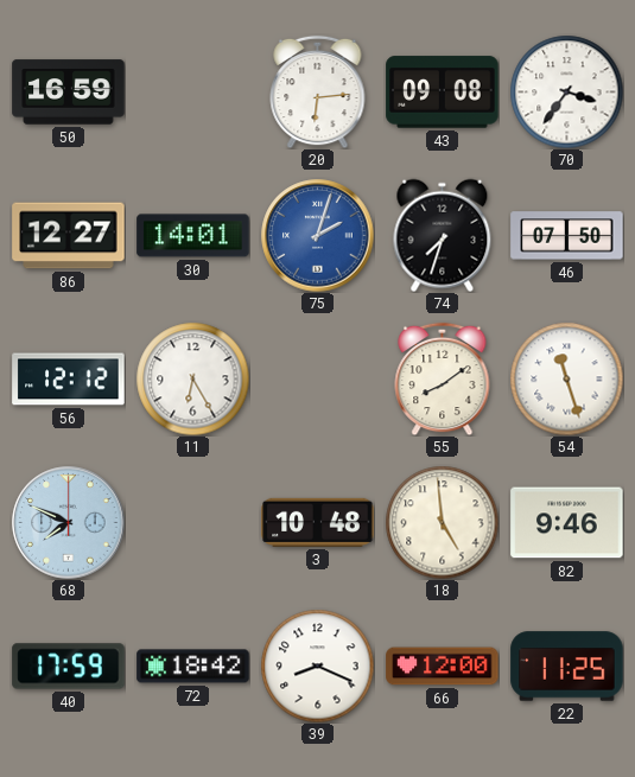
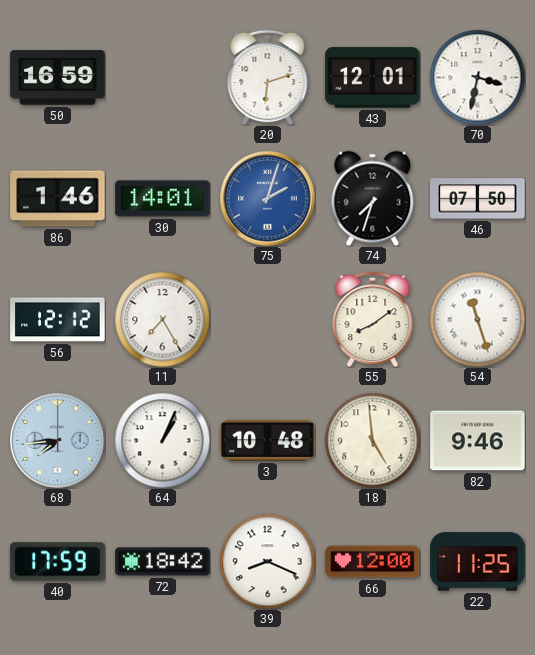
20: 6:14 -> 6:12 (268, 77)
43: 09:08 -> 12:01 (373, 78)
70: 3:36 -> 3:32 (477, 77)
86: 12:27 -> 1:46 (58, 199)
11: 6:25 -> 7:25 (162, 319)
68: 7:49 -> 7:44 (58, 441)
64: none -> 1:04 (162, 440)
